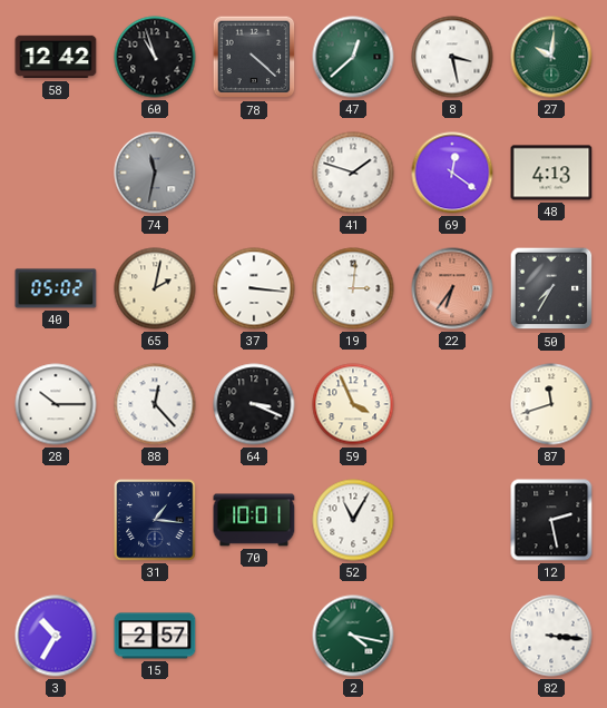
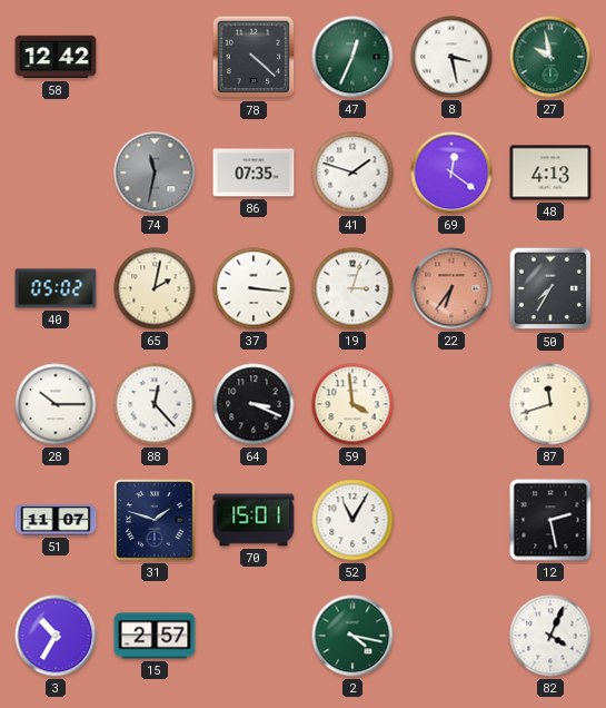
60: 10:57 -> none (155, 57)
47: 12:38 -> 12:34 (352, 57)
27: 10:01 -> 9:58 (550, 57)
86: none -> 07:35 (254, 173)
19: 3:01 -> 3:03 (352, 288)
59: 3:56 -> 3:59 (352, 404)
51: none -> 11:07 (56, 520)
31: 1:16 -> 1:48 (155, 520)
70: 10:01 -> 15:01 (254, 520)
82: 3:16 -> 4:04 (550, 636)
